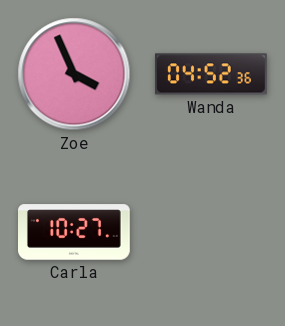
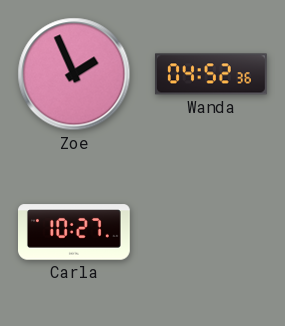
Zoe: 3:56 -> 1:56 (74, 74)
